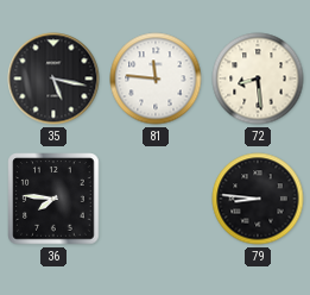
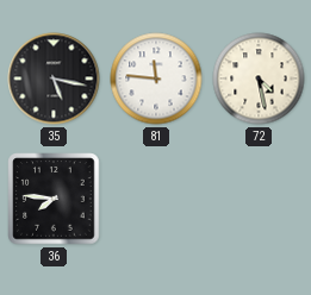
72: 8:29 -> 4:28 (259, 79)
79: 8:46 -> none (258, 199)
